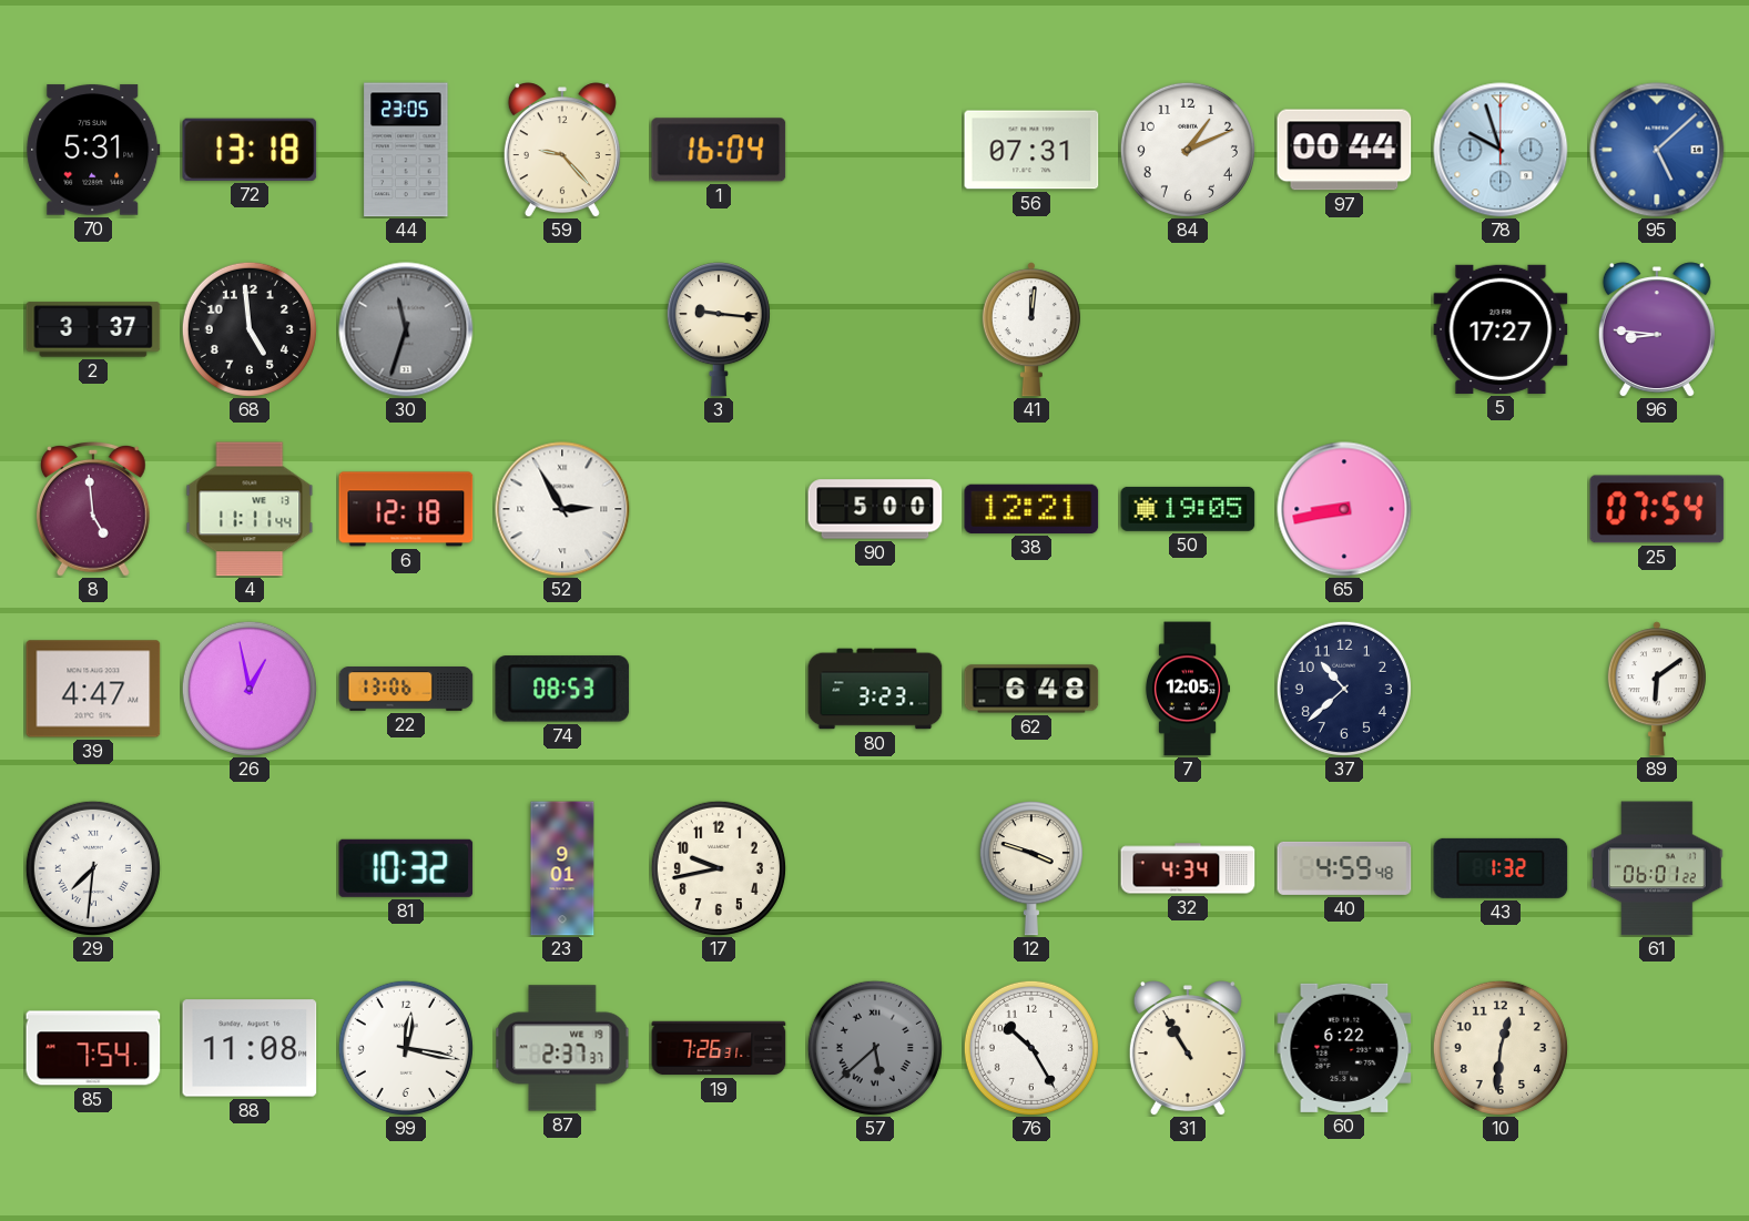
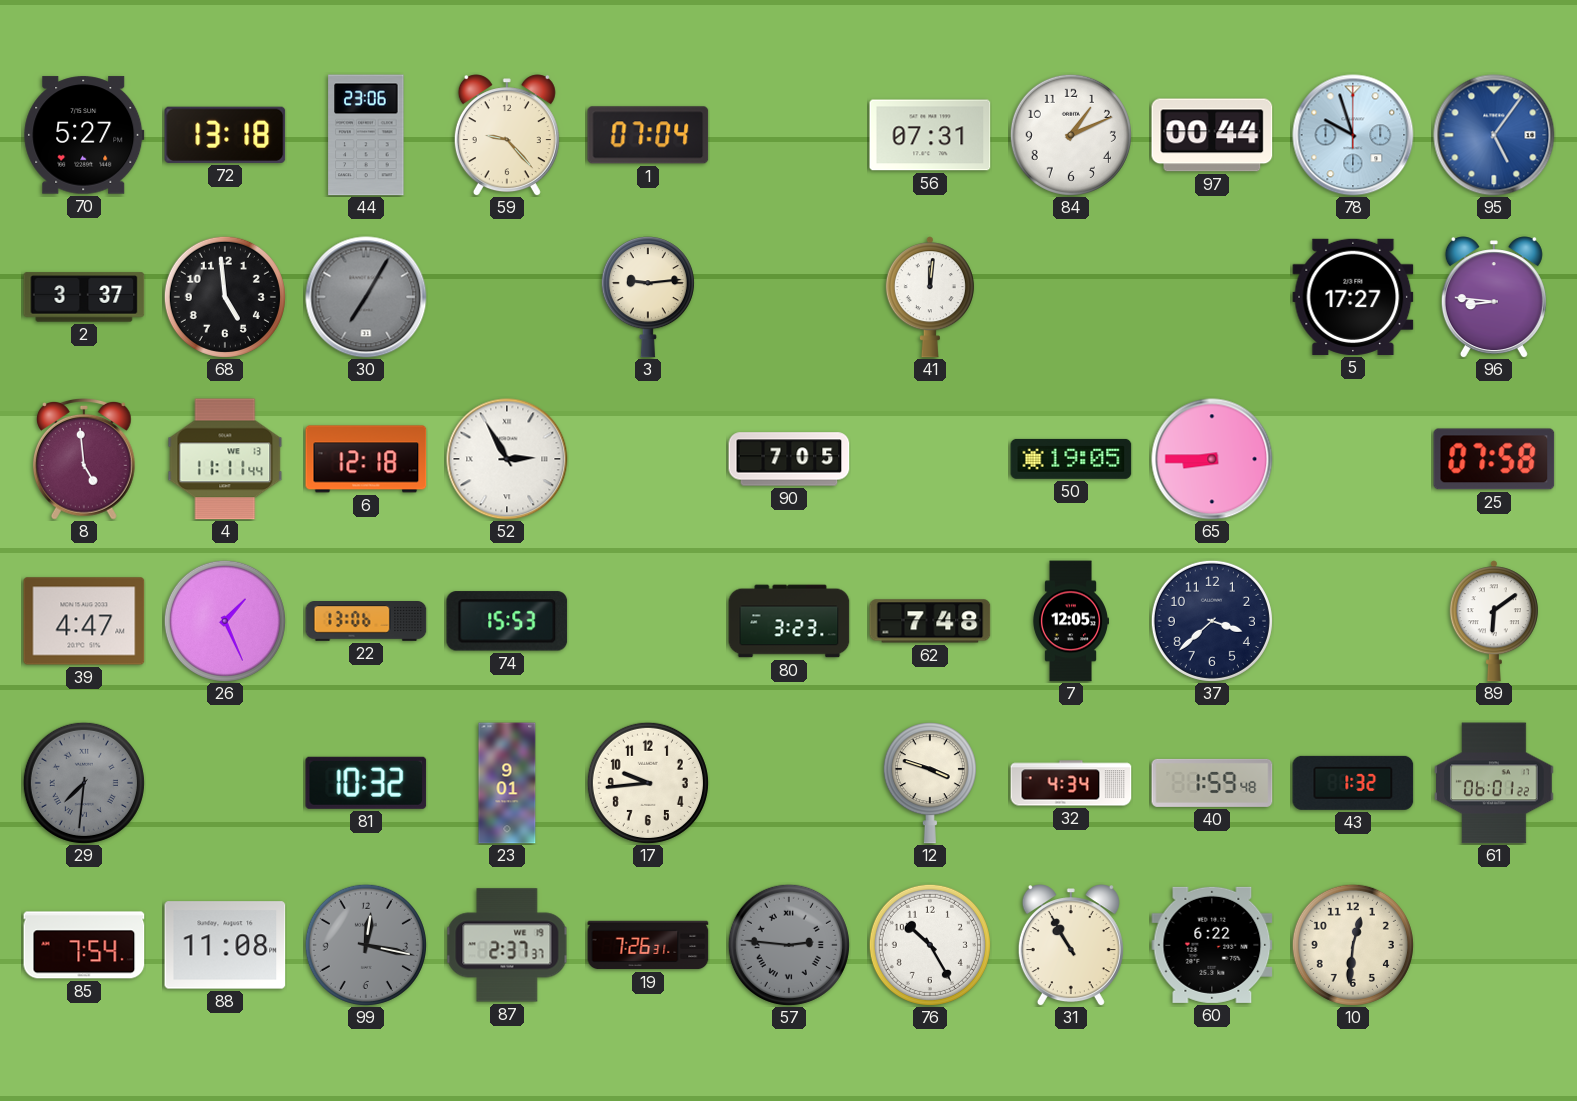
70: 5:31 -> 5:27 (84, 135)
44: 23:05 -> 23:06 (366, 135)
1: 16:04 -> 07:04 (648, 135)
95: 5:08 -> 5:06 (1494, 135)
30: 11:33 -> 7:05 (366, 297)
3: 9:16 -> 9:14 (648, 297)
90: 5:00 -> 7:05 (789, 459)
38: 12:21 -> none (1031, 509)
65: 8:43 -> 8:45 (1212, 459)
25: 07:54 -> 07:58 (1494, 459)
26: 12:58 -> 1:26 (225, 621)
74: 08:53 -> 15:53 (507, 621)
62: 6:48 -> 7:48 (930, 621)
37: 10:38 -> 3:38 (1212, 621)
29 dial: white -> grey (84, 783)
17: 9:43 -> 9:44 (648, 783)
40: 4:59 -> 1:59 (1212, 783)
99 dial: white -> grey (366, 945)
57: 5:38 -> 2:46 (789, 945)
